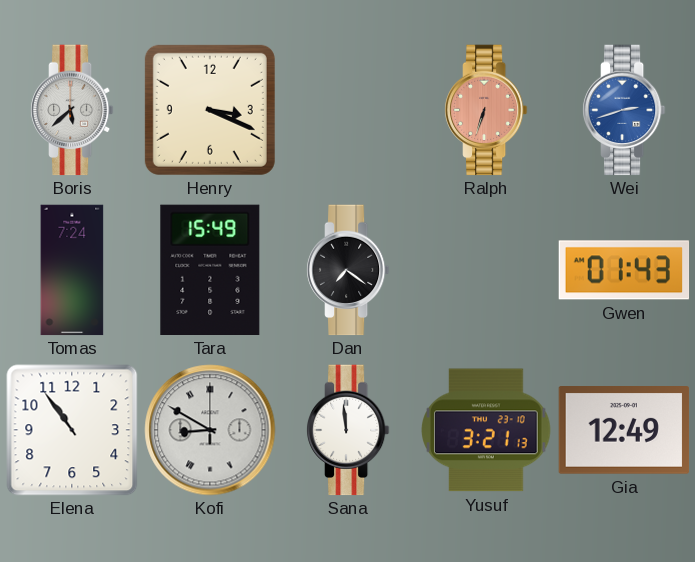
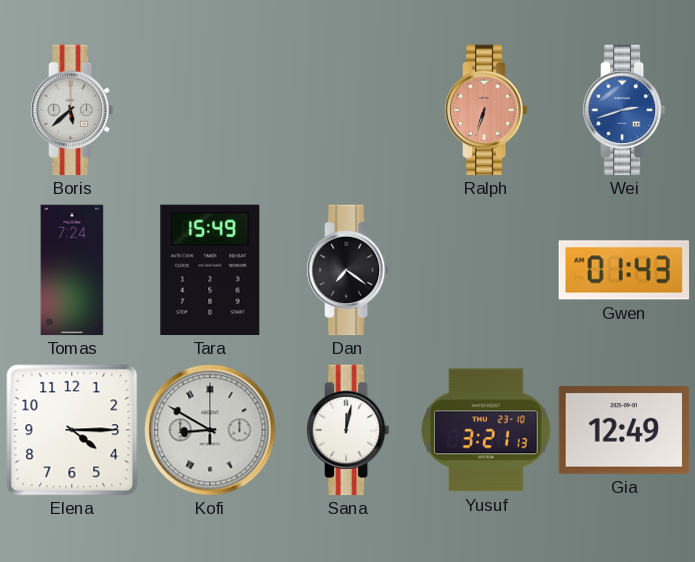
Henry: 3:19 -> none (210, 110)
Elena: 10:54 -> 4:15 (72, 430)
Sana: 11:59 -> 12:02 (348, 430)
